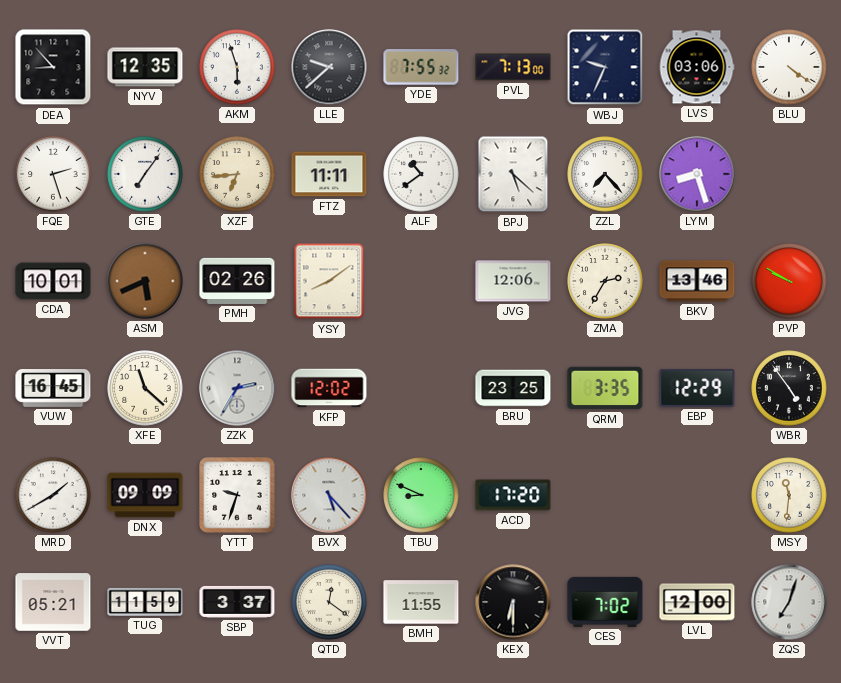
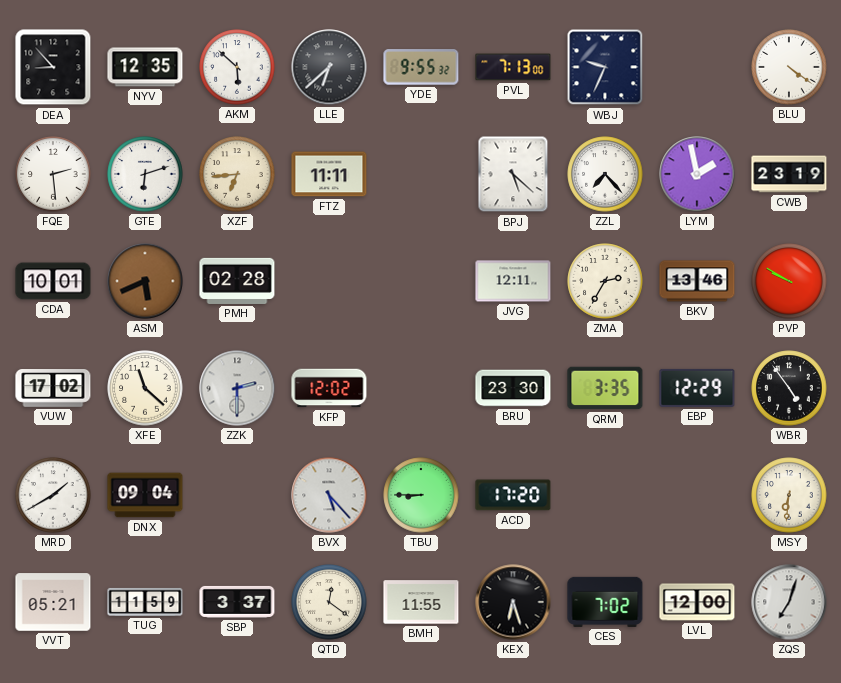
AKM: 5:57 -> 5:52 (237, 67)
LLE: 9:38 -> 6:38 (329, 67)
YDE: 7:55 -> 9:55 (421, 67)
LVS: 03:06 -> none (697, 67)
FQE: 2:27 -> 2:29 (53, 174)
GTE: 7:06 -> 6:12 (145, 174)
ALF: 10:39 -> none (421, 174)
LYM: 8:27 -> 1:58 (697, 174)
CWB: none -> 23:19 (789, 174)
PMH: 02:26 -> 02:28 (237, 281)
YSY: 8:09 -> none (329, 281)
JVG: 12:06 -> 12:11 (513, 281)
VUW: 16:45 -> 17:02 (53, 388)
ZZK: 2:35 -> 2:30 (237, 388)
BRU: 23:25 -> 23:30 (513, 388)
DNX: 09:09 -> 09:04 (145, 495)
YTT: 9:33 -> none (237, 495)
TBU: 8:49 -> 8:45 (421, 495)
MSY: 11:31 -> 6:31 (789, 495)
KEX: 6:30 -> 6:27 (513, 602)
